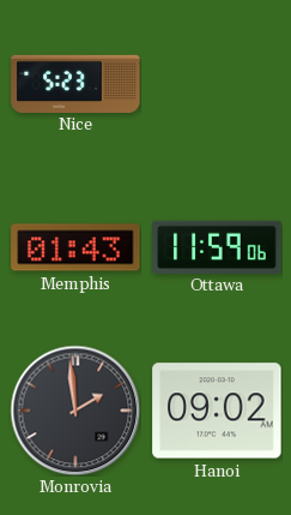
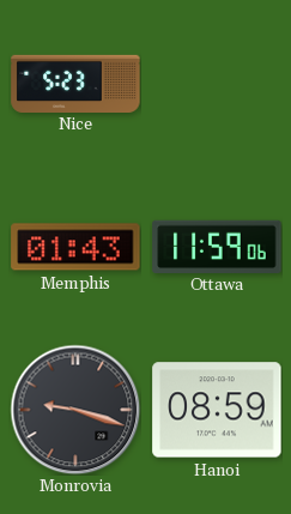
Monrovia: 1:59 -> 9:18 (75, 410)
Hanoi: 09:02 -> 08:59 (217, 410)
